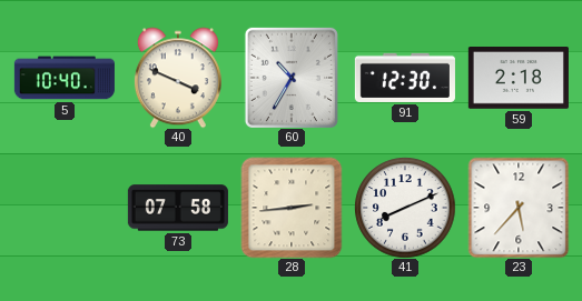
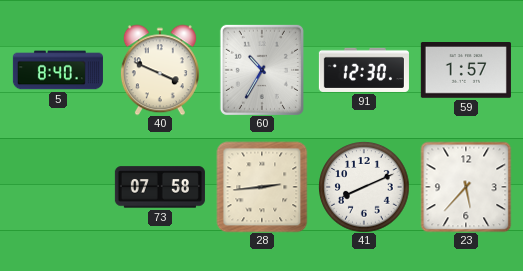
5: 10:40 -> 8:40 (58, 70)
59: 2:18 -> 1:57 (466, 71)
